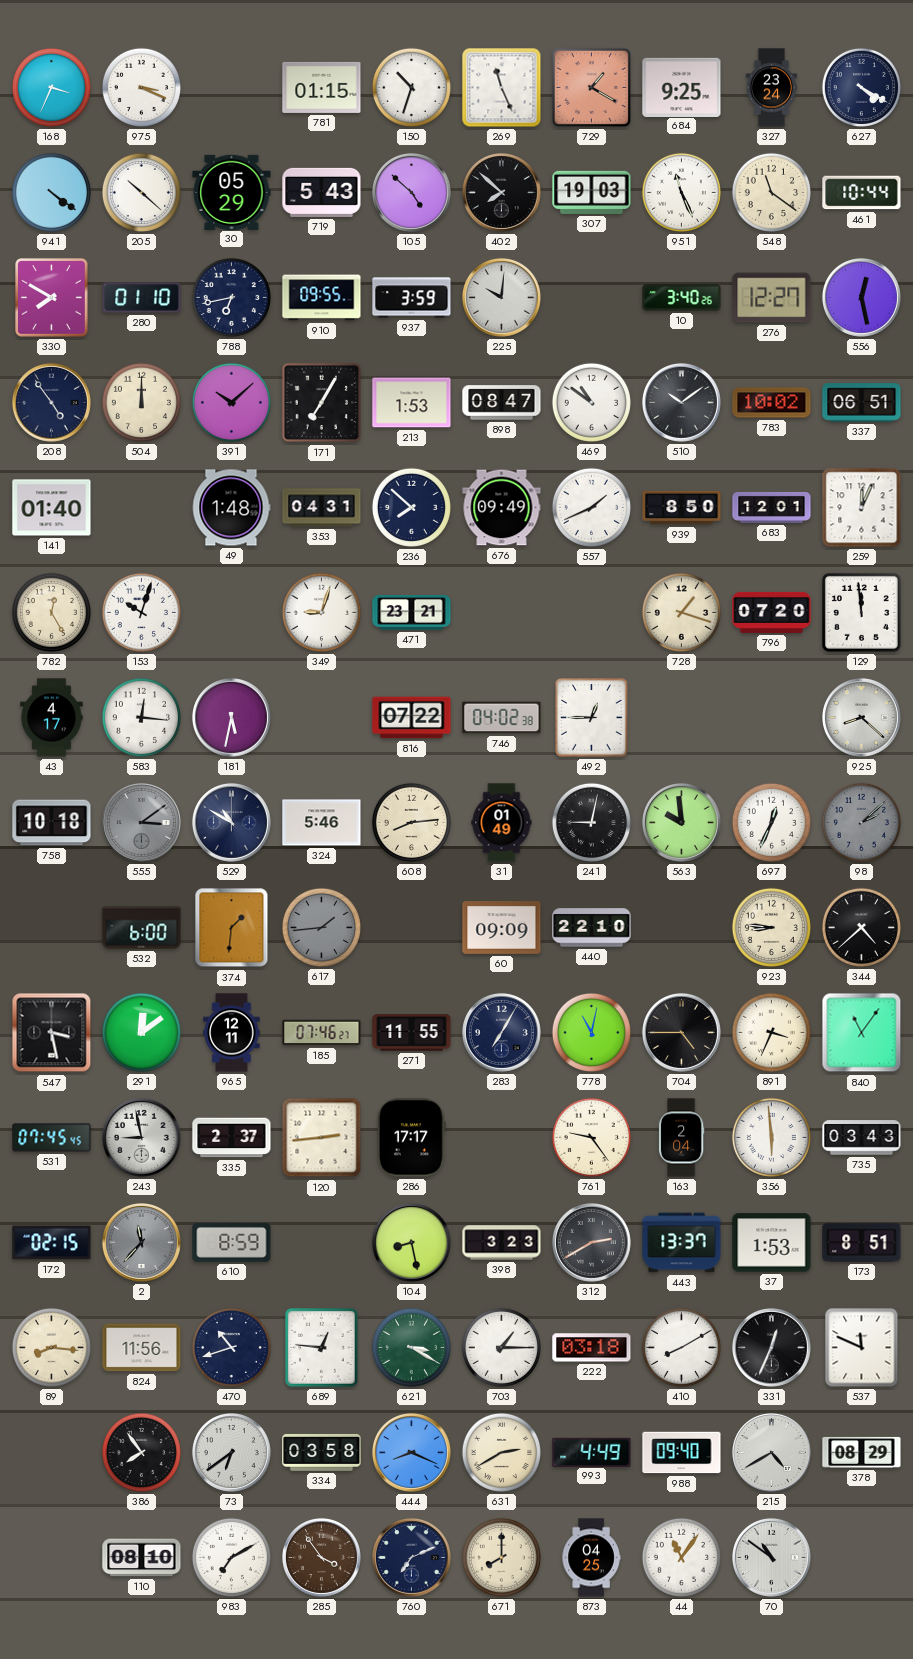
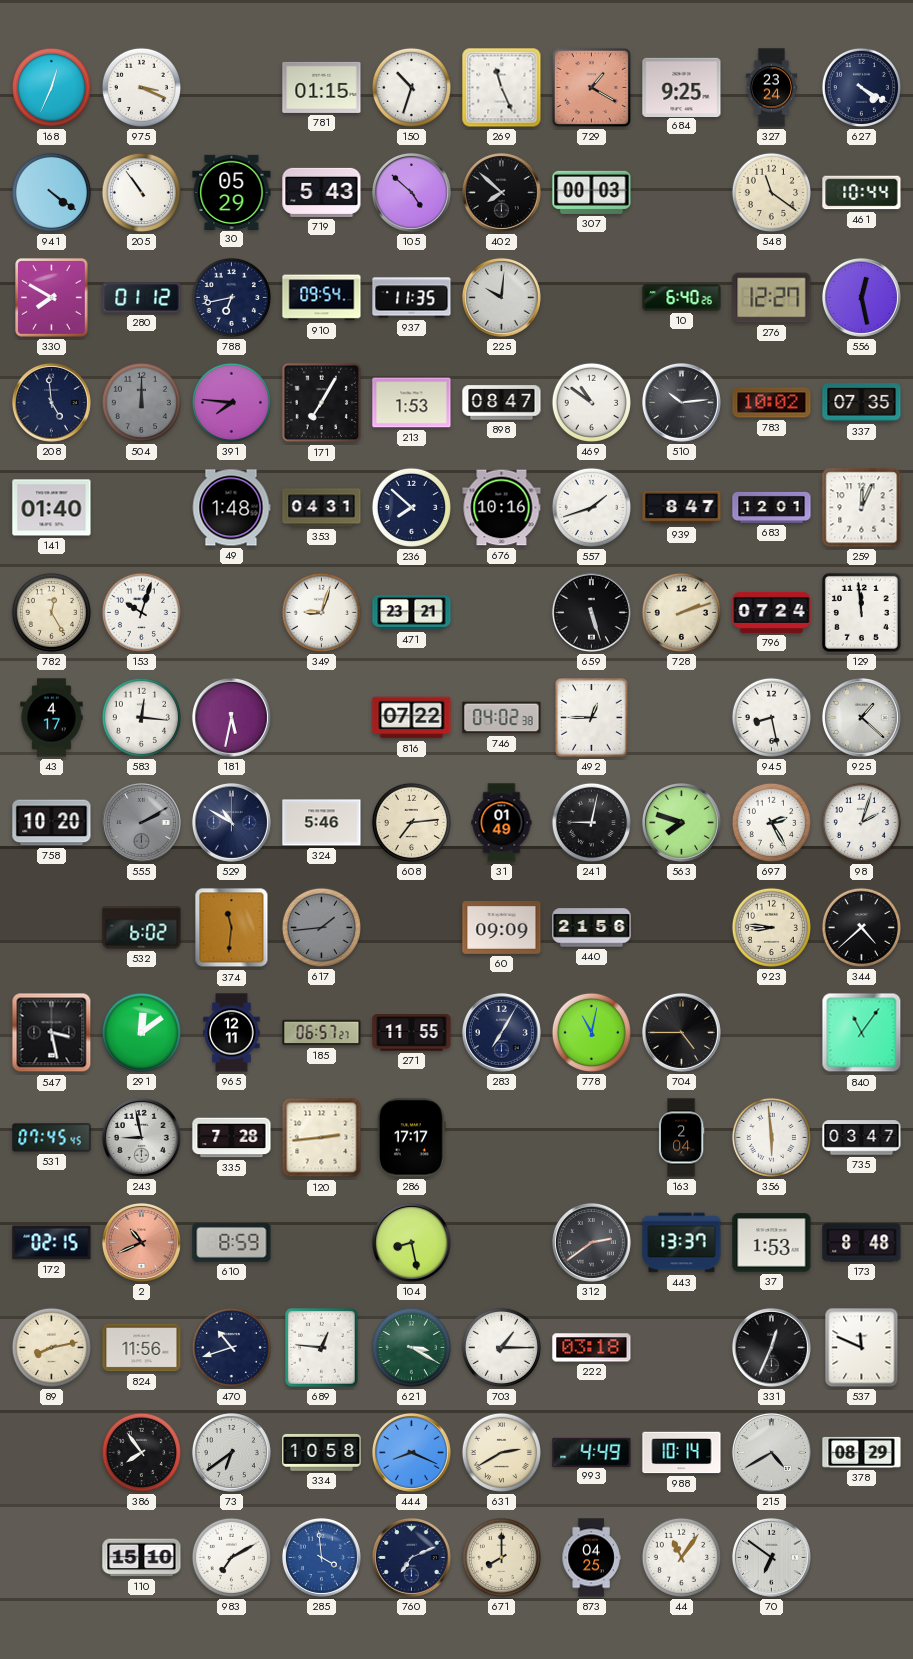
168: 3:34 -> 12:34 (51, 87)
205: 10:22 -> 10:54 (141, 192)
307: 19:03 -> 00:03 (592, 192)
951: 11:26 -> none (681, 192)
280: 01:10 -> 01:12 (142, 298)
910: 09:55 -> 09:54 (322, 298)
937: 3:59 -> 11:35 (412, 298)
10: 3:40 -> 6:40 (682, 298)
208: 4:54 -> 4:59 (51, 402)
504 dial: cream -> grey (141, 402)
391: 10:08 -> 7:46 (231, 402)
510: 10:09 -> 10:14 (681, 402)
337: 06:51 -> 07:35 (862, 403)
676: 09:49 -> 10:16 (502, 508)
557: 1:41 -> 1:42 (591, 507)
939: 8:50 -> 8:47 (682, 508)
659: none -> 5:27 (591, 612)
728: 1:18 -> 2:12 (681, 612)
796: 07:20 -> 07:24 (772, 612)
945: none -> 8:28 (771, 717)
925: 8:22 -> 1:22 (861, 717)
758: 10:18 -> 10:20 (52, 823)
555: 3:09 -> 2:10 (141, 822)
608: 8:14 -> 7:14 (411, 822)
563: 9:59 -> 7:48 (681, 822)
697: 12:34 -> 2:25 (771, 822)
98: 2:08 -> 2:03 (861, 822)
98 dial: grey -> white (861, 822)
532: 6:00 -> 6:02 (142, 928)
374: 1:31 -> 11:31 (232, 928)
440: 22:10 -> 21:56 (592, 928)
185: 07:46 -> 06:57 (322, 1033)
891: 3:34 -> none (771, 1032)
335: 2:37 -> 7:28 (232, 1138)
761: 9:24 -> none (591, 1137)
735: 03:43 -> 03:47 (862, 1138)
2: 11:37 -> 10:41 (141, 1242)
2 dial: grey -> salmon (141, 1242)
398: 3:23 -> none (502, 1243)
312: 2:40 -> 2:39 (591, 1242)
173: 8:51 -> 8:48 (862, 1243)
89: 8:16 -> 8:13 (51, 1347)
410: 8:10 -> none (681, 1347)
334: 03:58 -> 10:58 (322, 1452)
988: 09:40 -> 10:14 (682, 1453)
110: 08:10 -> 15:10 (142, 1558)
285: 3:54 -> 3:59 (321, 1557)
285 dial: brown -> blue (321, 1557)
70: 10:51 -> 6:51 (771, 1557)
